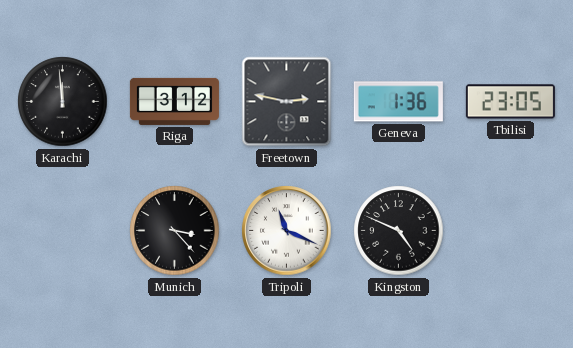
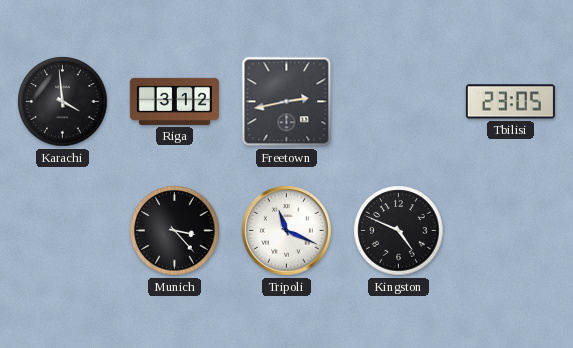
Karachi: 11:59 -> 3:59 (63, 102)
Freetown: 2:47 -> 2:43 (287, 102)
Geneva: 1:36 -> none (398, 102)
